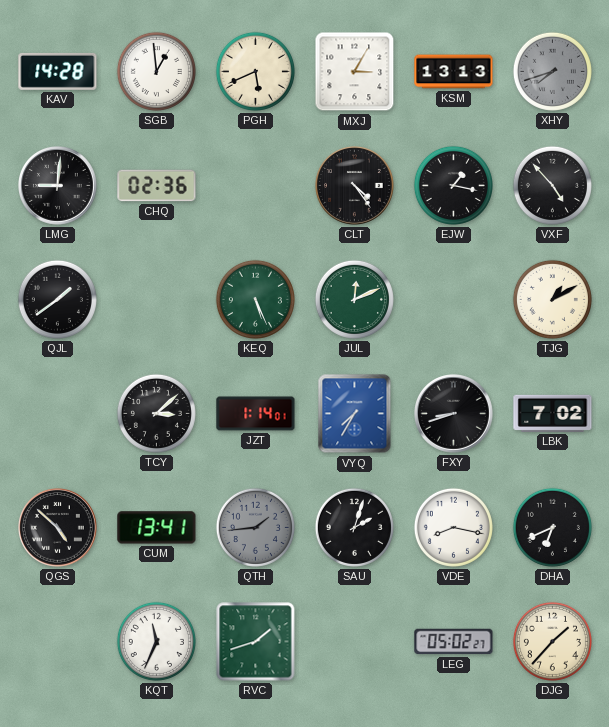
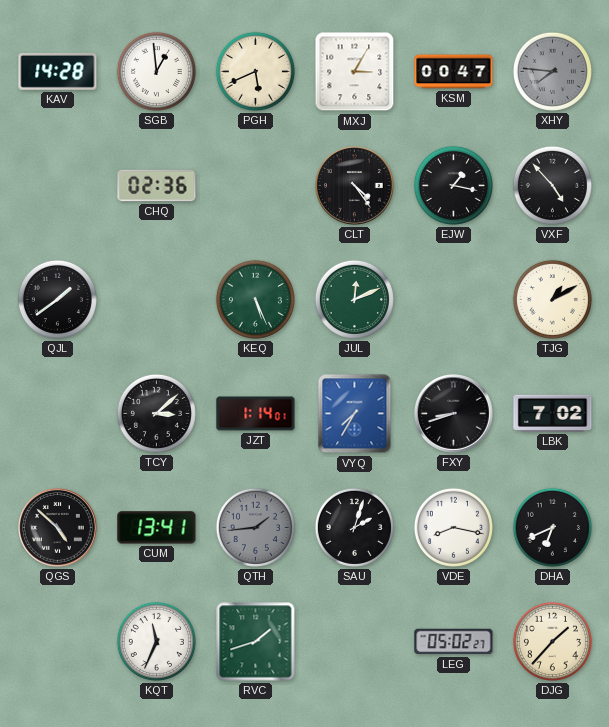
KSM: 13:13 -> 00:47 (454, 72)
XHY: 7:42 -> 7:46 (552, 71)
LMG: 9:01 -> none (58, 186)
